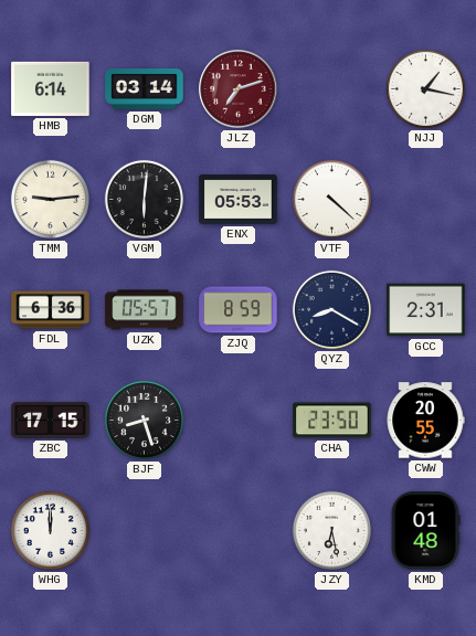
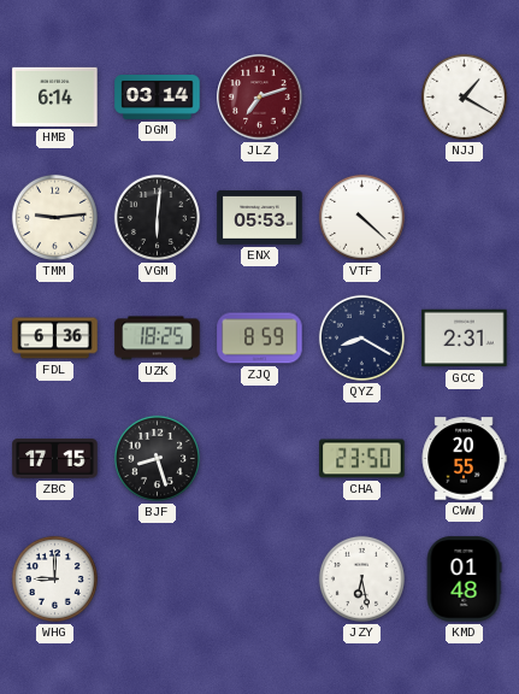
NJJ: 1:17 -> 1:20 (464, 96)
UZK: 05:57 -> 18:25 (158, 339)
WHG: 12:00 -> 9:00 (54, 578)
